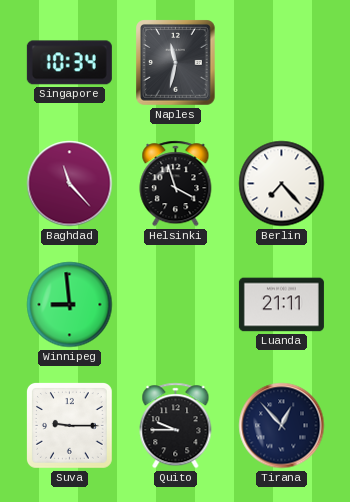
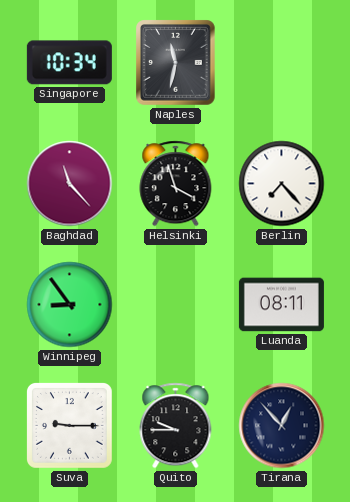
Winnipeg: 8:59 -> 8:54 (70, 305)
Luanda: 21:11 -> 08:11 (281, 305)
